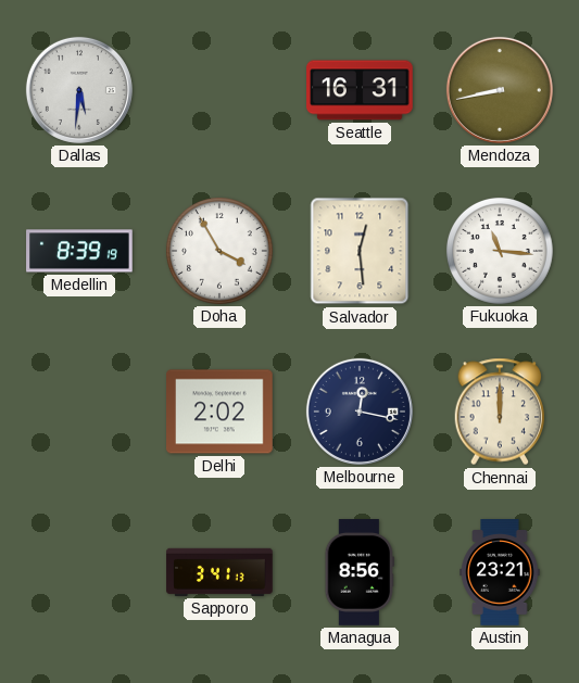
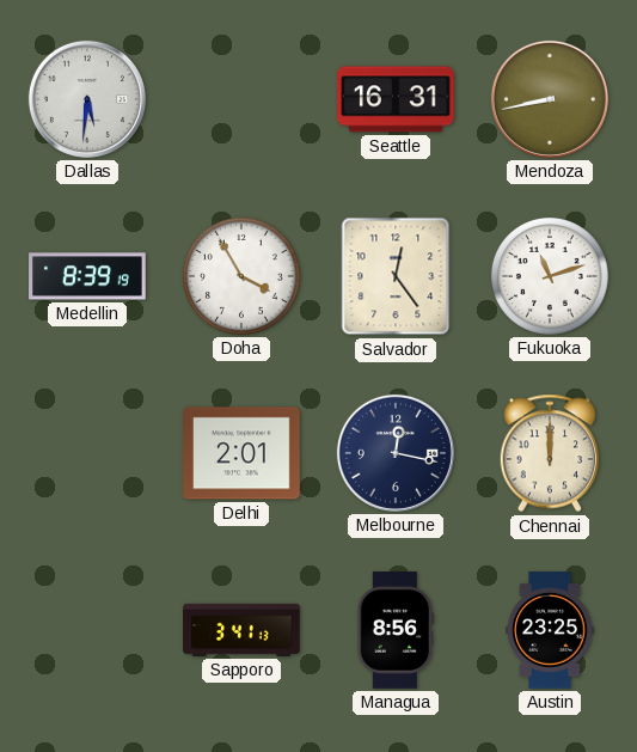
Salvador: 12:29 -> 12:24 (396, 276)
Fukuoka: 11:16 -> 11:12 (550, 276)
Delhi: 2:02 -> 2:01 (243, 453)
Austin: 23:21 -> 23:25 (550, 630)
